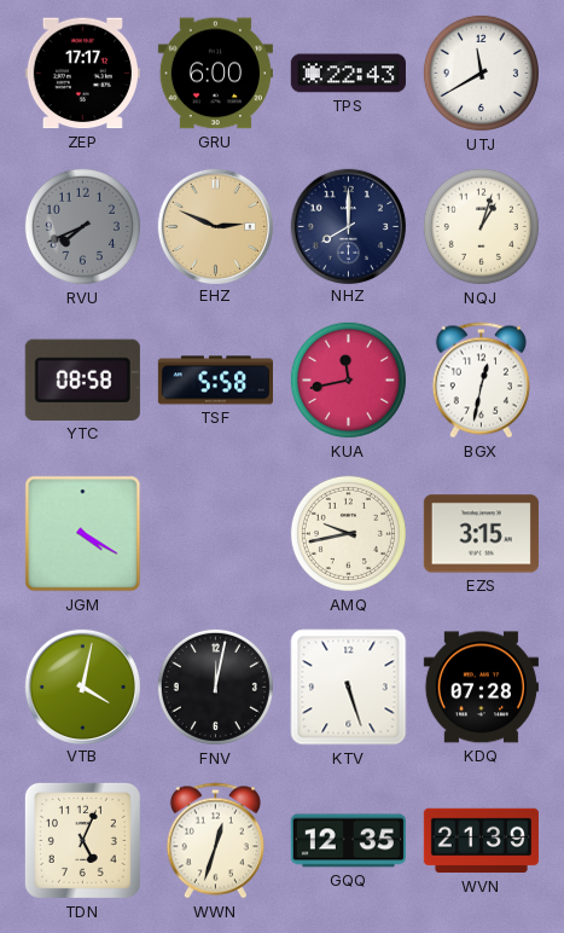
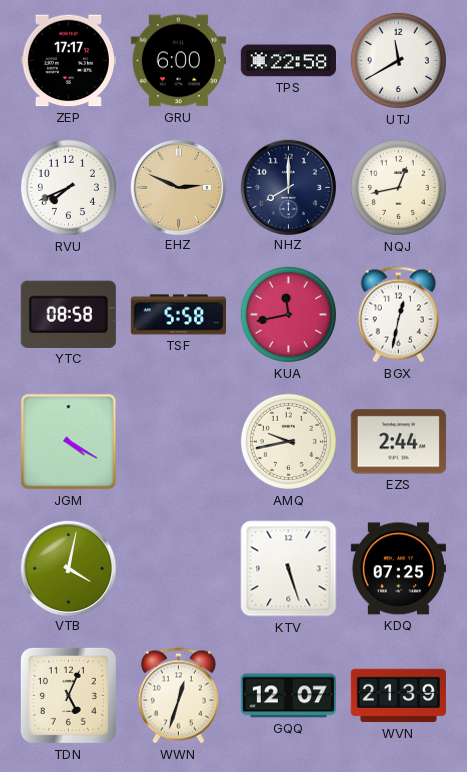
TPS: 22:43 -> 22:58 (288, 61)
RVU dial: grey -> white (68, 187)
NQJ: 1:03 -> 12:43 (398, 187)
EZS: 3:15 -> 2:44 (398, 442)
FNV: 12:02 -> none (215, 686)
KDQ: 07:28 -> 07:25 (398, 569)
GQQ: 12:35 -> 12:07 (288, 696)
